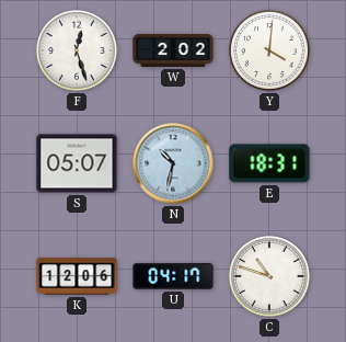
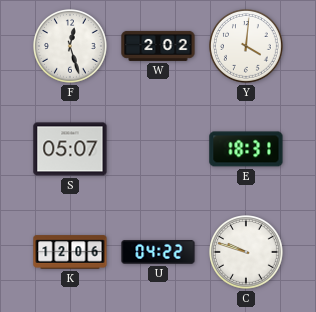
N: 10:32 -> none (173, 163)
U: 04:17 -> 04:22 (158, 253)
C: 10:48 -> 9:48 (247, 253)
